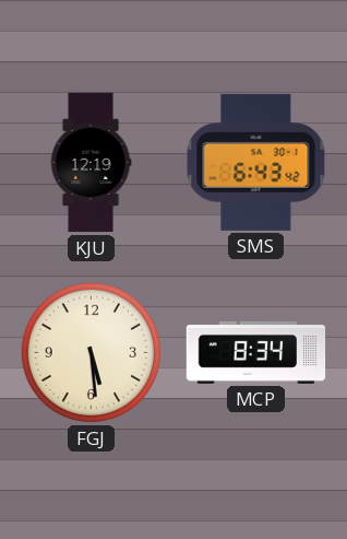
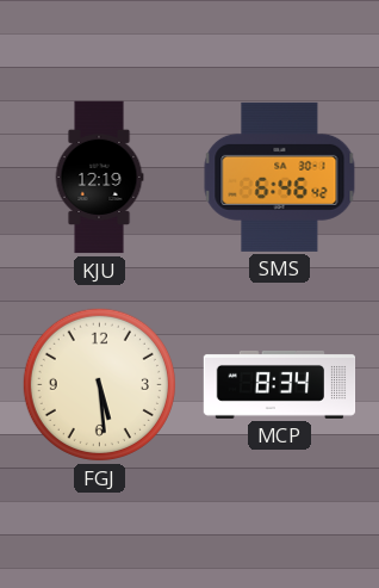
SMS: 6:43 -> 6:46 (280, 177)
